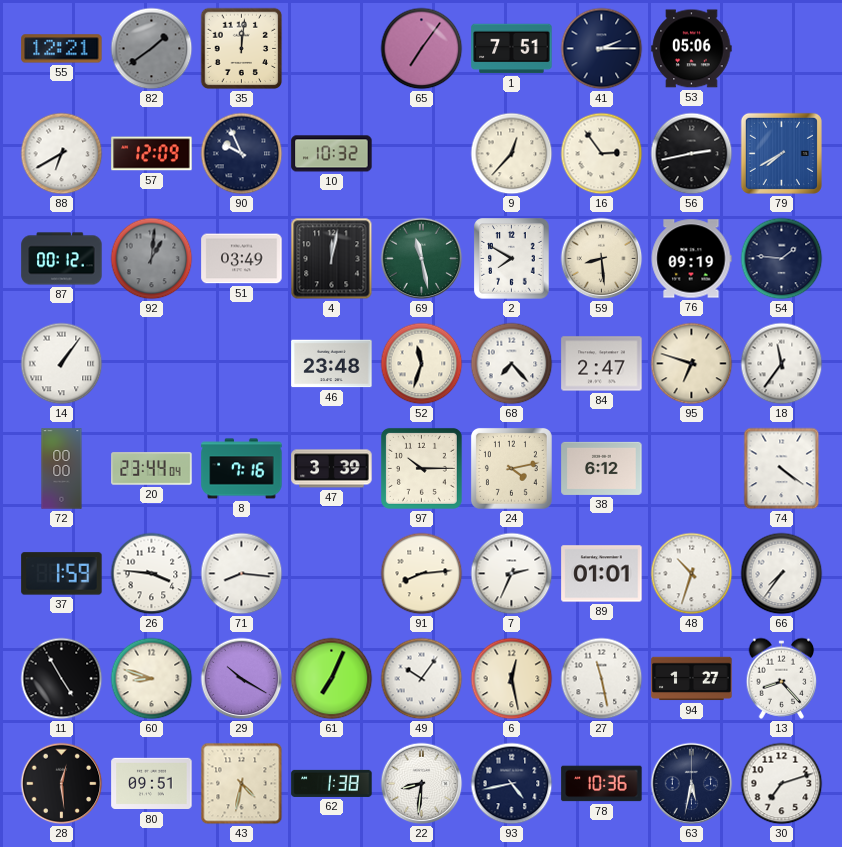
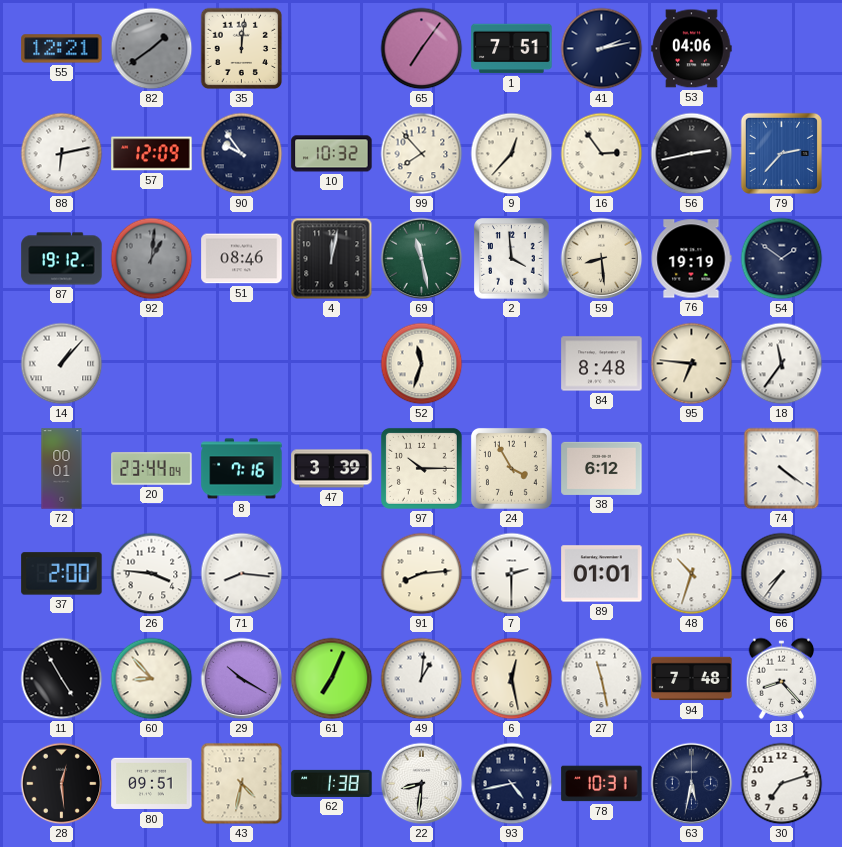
41: 2:15 -> 2:13 (602, 49)
53: 05:06 -> 04:06 (692, 49)
88: 6:40 -> 6:13 (62, 154)
90: 9:56 -> 9:54 (242, 154)
99: none -> 7:53 (422, 154)
79: 7:40 -> 2:37 (781, 153)
87: 00:12 -> 19:12 (62, 259)
51: 03:49 -> 08:46 (242, 259)
2: 7:50 -> 3:59 (512, 259)
76: 09:19 -> 19:19 (691, 259)
54: 1:46 -> 1:51 (782, 259)
14: 1:06 -> 1:07 (62, 364)
46: 23:48 -> none (332, 364)
68: 7:23 -> none (512, 364)
84: 2:47 -> 8:48 (602, 364)
95: 6:48 -> 6:46 (692, 364)
72: 00:00 -> 00:01 (62, 469)
24: 4:13 -> 3:55 (511, 468)
37: 1:59 -> 2:00 (62, 574)
7: 2:34 -> 2:30 (512, 574)
60: 8:48 -> 8:53 (152, 679)
49: 10:06 -> 1:01 (422, 679)
94: 1:27 -> 7:48 (692, 679)
78: 10:36 -> 10:31 (602, 784)
